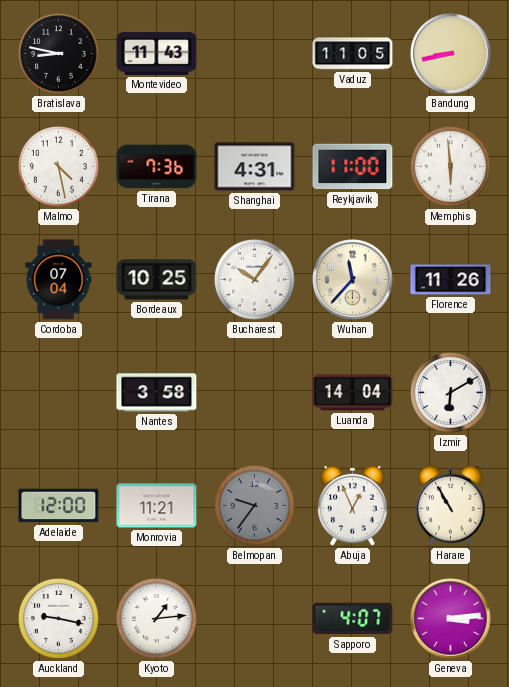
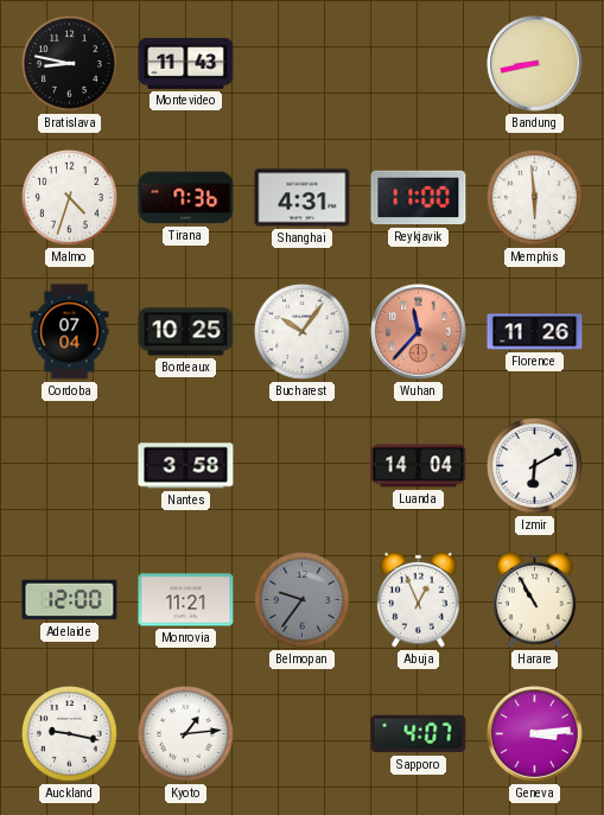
Vaduz: 11:05 -> none (353, 54)
Malmo: 4:28 -> 4:33 (70, 198)
Wuhan dial: cream -> salmon (419, 332)
